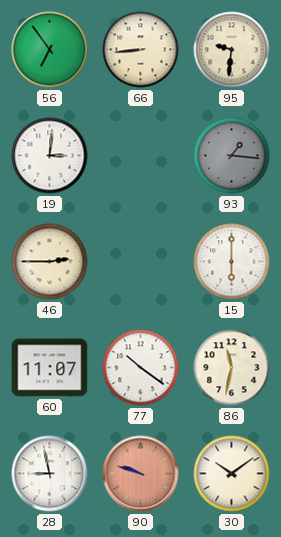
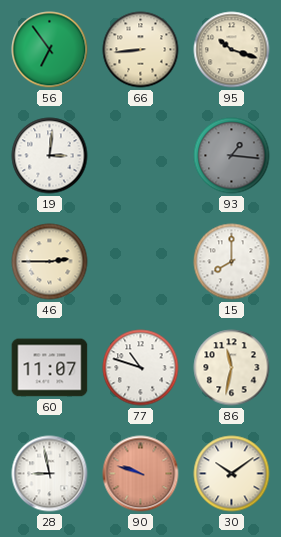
95: 9:31 -> 10:18 (232, 50)
15: 6:00 -> 8:00 (232, 262)
77: 10:21 -> 10:48 (141, 368)
